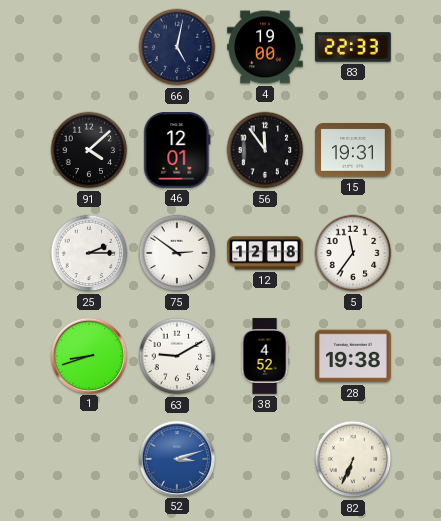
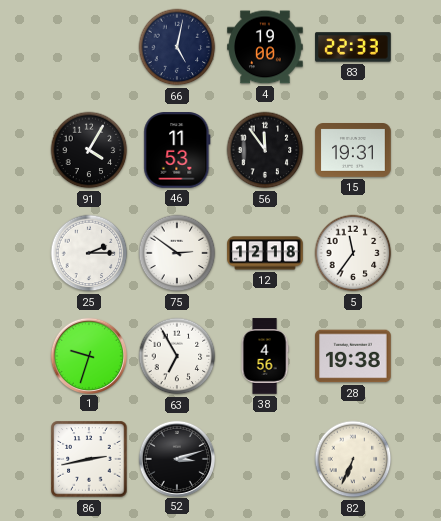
91: 4:08 -> 4:05 (89, 150)
46: 12:01 -> 11:53 (177, 150)
1: 8:42 -> 9:33 (88, 355)
63: 9:10 -> 6:55 (177, 356)
38: 4:52 -> 4:56 (265, 356)
86: none -> 2:43 (89, 459)
52 dial: blue -> black (176, 458)
